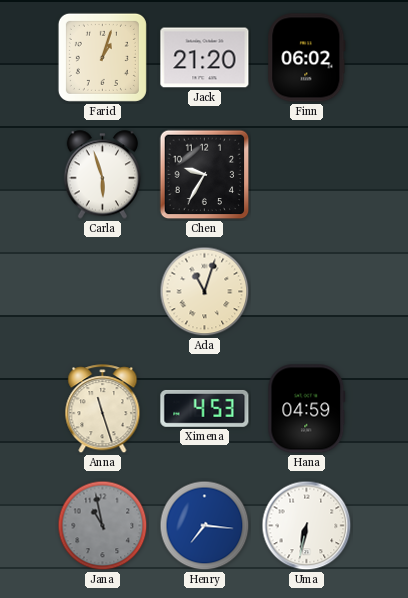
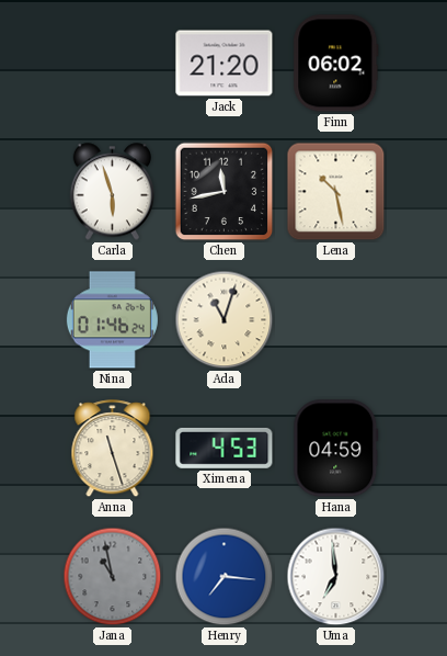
Farid: 1:03 -> none (102, 57)
Chen: 9:35 -> 11:43 (225, 192)
Lena: none -> 10:28 (336, 192)
Nina: none -> 01:46 (112, 320)
Uma: 6:32 -> 6:59 (336, 577)
